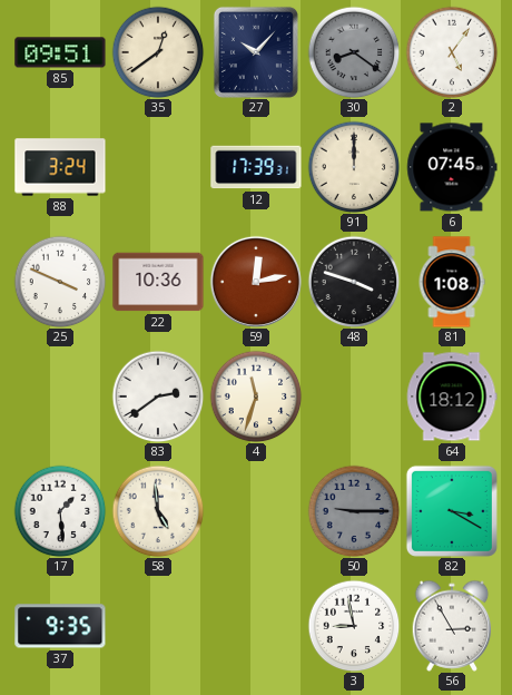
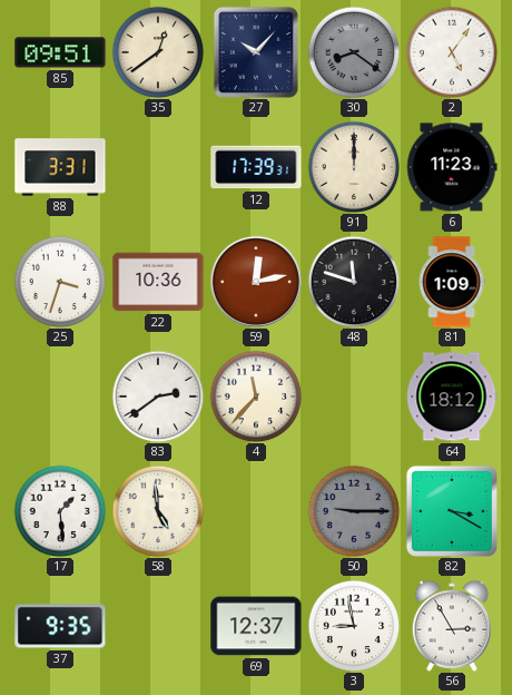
88: 3:24 -> 3:31 (60, 167)
6: 07:45 -> 11:23 (452, 167)
25: 3:49 -> 3:33 (60, 282)
48: 3:48 -> 11:48 (354, 282)
81: 1:08 -> 1:09 (452, 282)
4: 11:33 -> 11:37 (256, 397)
69: none -> 12:37 (256, 626)
